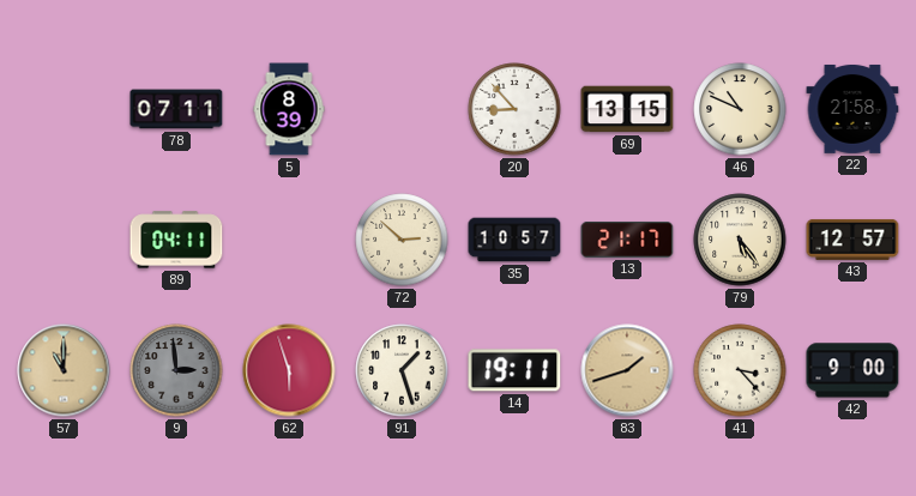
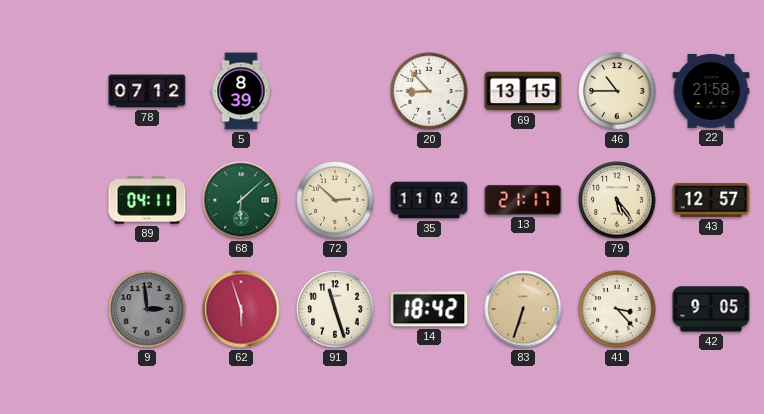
78: 07:11 -> 07:12 (147, 91)
46: 10:49 -> 10:45 (617, 91)
68: none -> 6:08 (241, 200)
35: 10:57 -> 11:02 (429, 200)
57: 11:00 -> none (64, 370)
91: 1:27 -> 11:27 (335, 309)
14: 19:11 -> 18:42 (429, 309)
83: 1:42 -> 6:33 (523, 309)
42: 9:00 -> 9:05 (711, 309)
